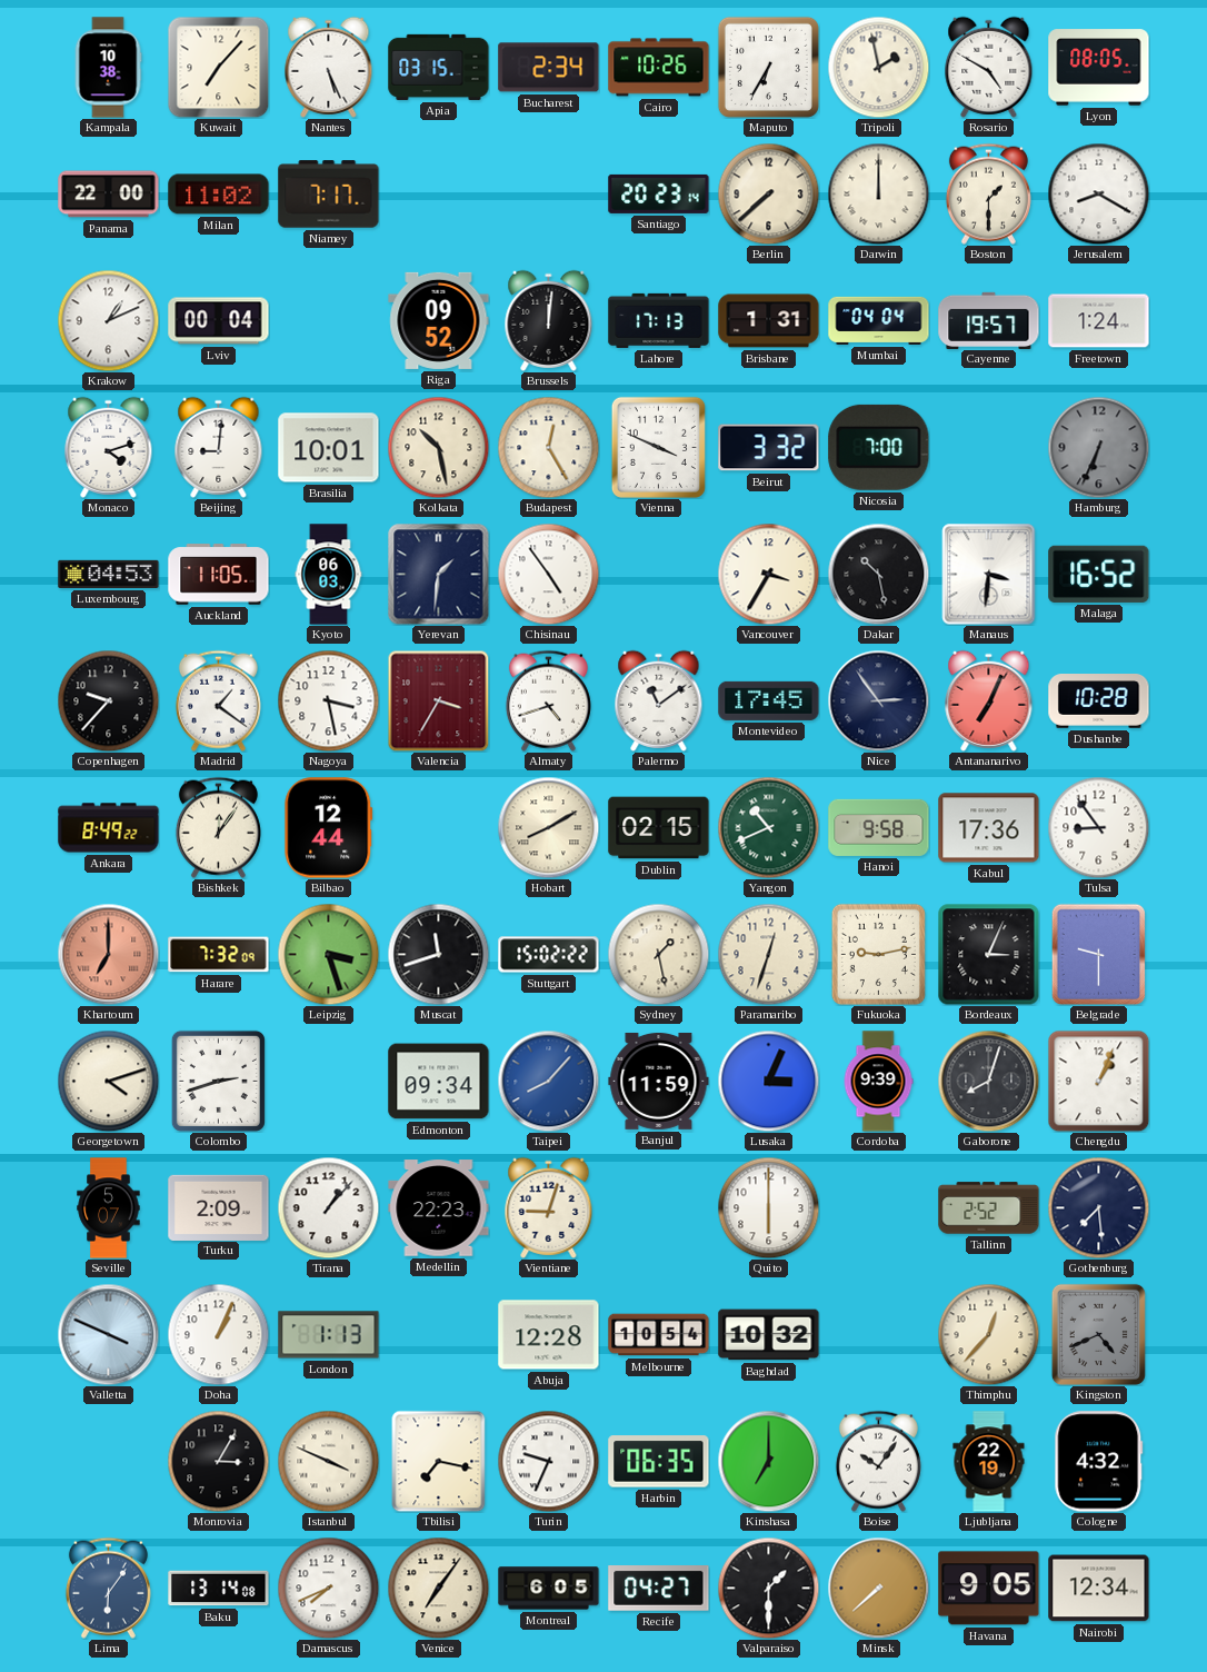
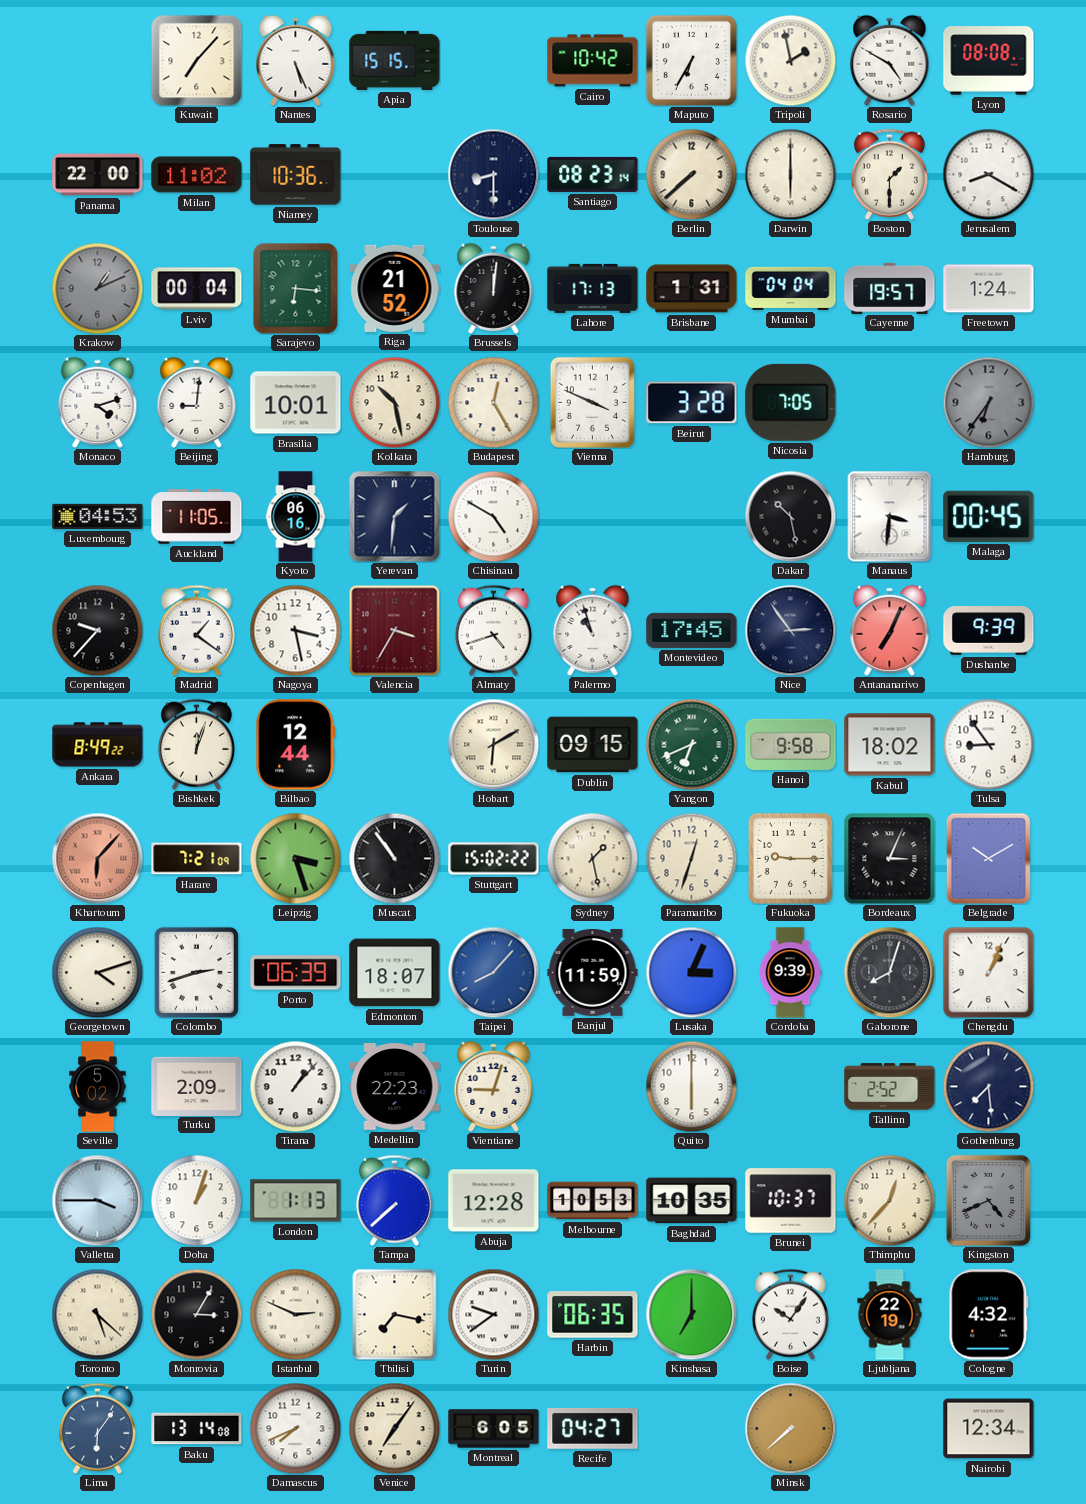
Kampala: 10:38 -> none (108, 68)
Apia: 03:15 -> 15:15 (395, 60)
Bucharest: 2:34 -> none (549, 68)
Cairo: 10:26 -> 10:42 (593, 61)
Lyon: 08:05 -> 08:08 (989, 61)
Niamey: 7:17 -> 10:36 (296, 175)
Toulouse: none -> 8:30 (493, 174)
Santiago: 20:23 -> 08:23 (593, 174)
Darwin: 12:00 -> 6:00 (790, 174)
Krakow dial: white -> grey (97, 288)
Sarajevo: none -> 6:16 (296, 288)
Riga: 09:52 -> 21:52 (395, 288)
Beirut: 3:32 -> 3:28 (692, 403)
Nicosia: 7:00 -> 7:05 (791, 402)
Hamburg: 6:34 -> 6:36 (988, 402)
Kyoto: 06:03 -> 06:16 (296, 517)
Chisinau: 4:54 -> 4:50 (493, 516)
Vancouver: 3:35 -> none (768, 574)
Malaga: 16:52 -> 00:45 (989, 516)
Palermo: 11:09 -> 10:57 (593, 630)
Dushanbe: 10:28 -> 9:39 (989, 631)
Bishkek: 12:06 -> 12:03 (196, 744)
Hobart: 8:10 -> 6:10 (493, 744)
Dublin: 02:15 -> 09:15 (593, 745)
Yangon: 10:41 -> 6:41 (691, 744)
Kabul: 17:36 -> 18:02 (890, 745)
Khartoum: 7:00 -> 6:07 (97, 858)
Harare: 7:32 -> 7:21 (197, 859)
Muscat: 11:42 -> 10:54 (394, 858)
Fukuoka: 9:13 -> 9:15 (790, 858)
Belgrade: 9:30 -> 10:10 (988, 858)
Porto: none -> 06:39 (296, 973)
Edmonton: 09:34 -> 18:07 (395, 973)
Seville: 5:07 -> 5:02 (98, 1087)
Valletta: 3:49 -> 3:45 (97, 1200)
Doha: 1:04 -> 1:03 (196, 1200)
Tampa: none -> 7:38 (394, 1200)
Melbourne: 10:54 -> 10:53 (593, 1201)
Baghdad: 10:32 -> 10:35 (692, 1201)
Brunei: none -> 10:37 (791, 1201)
Toronto: none -> 5:22 (97, 1314)
Istanbul: 3:49 -> 2:49 (295, 1314)
Turin: 9:34 -> 9:39 (493, 1314)
Valparaiso: 1:30 -> none (768, 1588)
Havana: 9:05 -> none (989, 1589)
